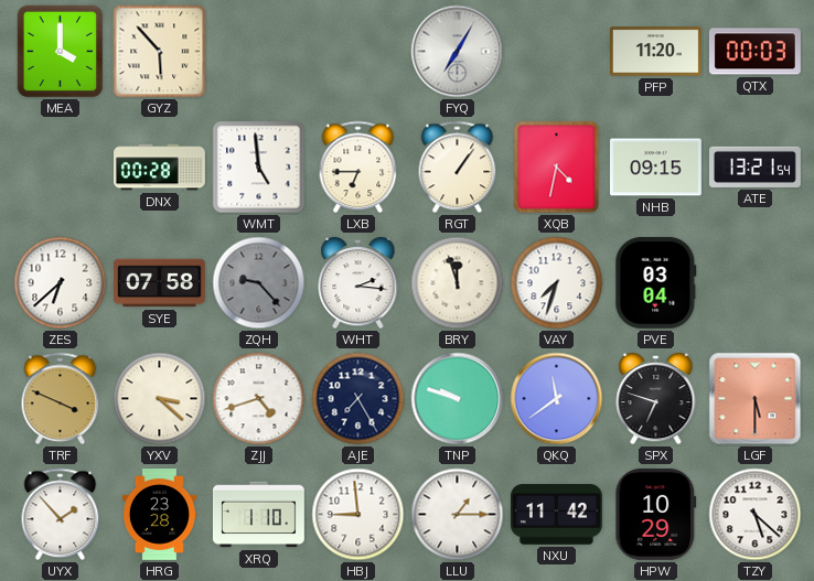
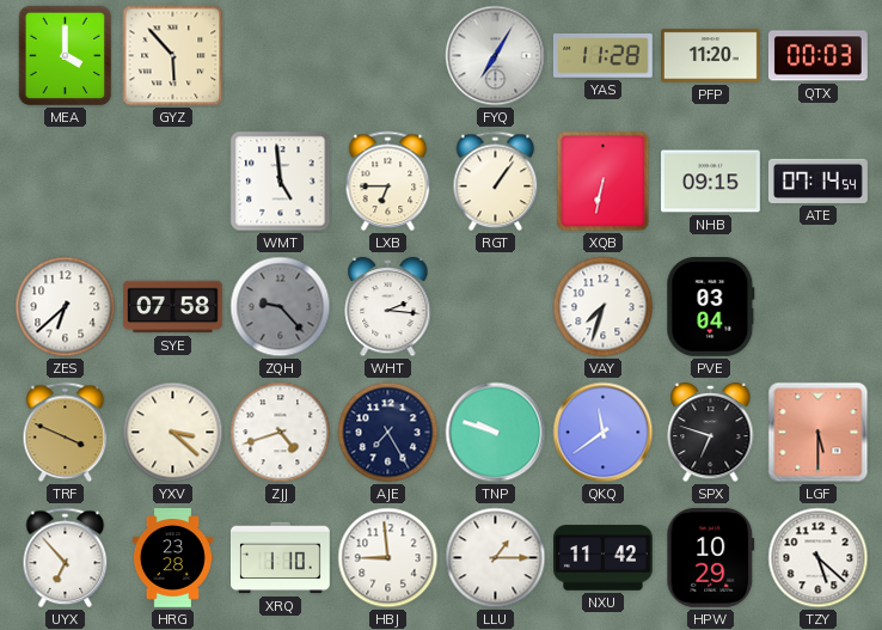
YAS: none -> 11:28 (602, 56)
DNX: 00:28 -> none (160, 168)
XQB: 4:32 -> 6:32 (604, 182)
ATE: 13:21 -> 07:14 (819, 181)
BRY: 11:57 -> none (458, 283)
UYX: 1:53 -> 6:53 (66, 558)
